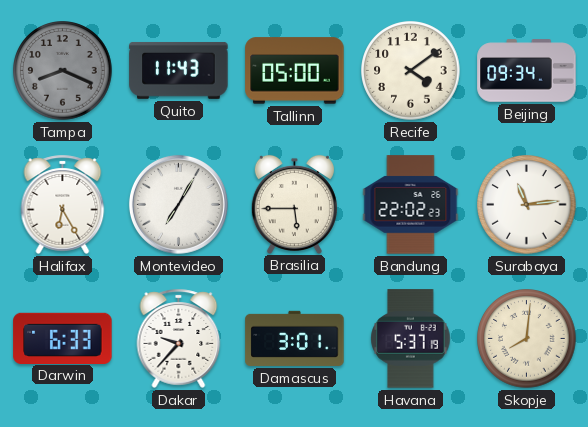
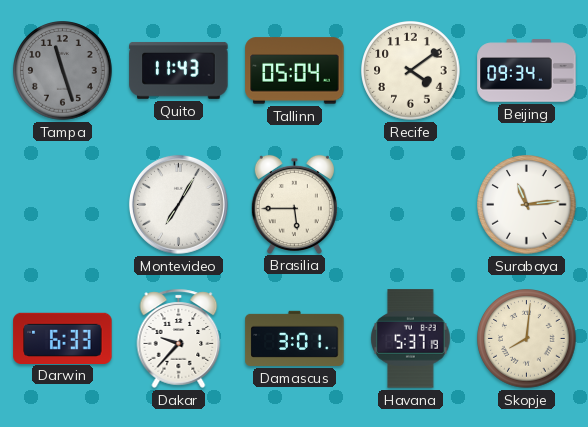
Tampa: 8:19 -> 11:27 (63, 71)
Tallinn: 05:00 -> 05:04 (295, 71)
Halifax: 6:25 -> none (63, 204)
Bandung: 22:02 -> none (411, 205)
